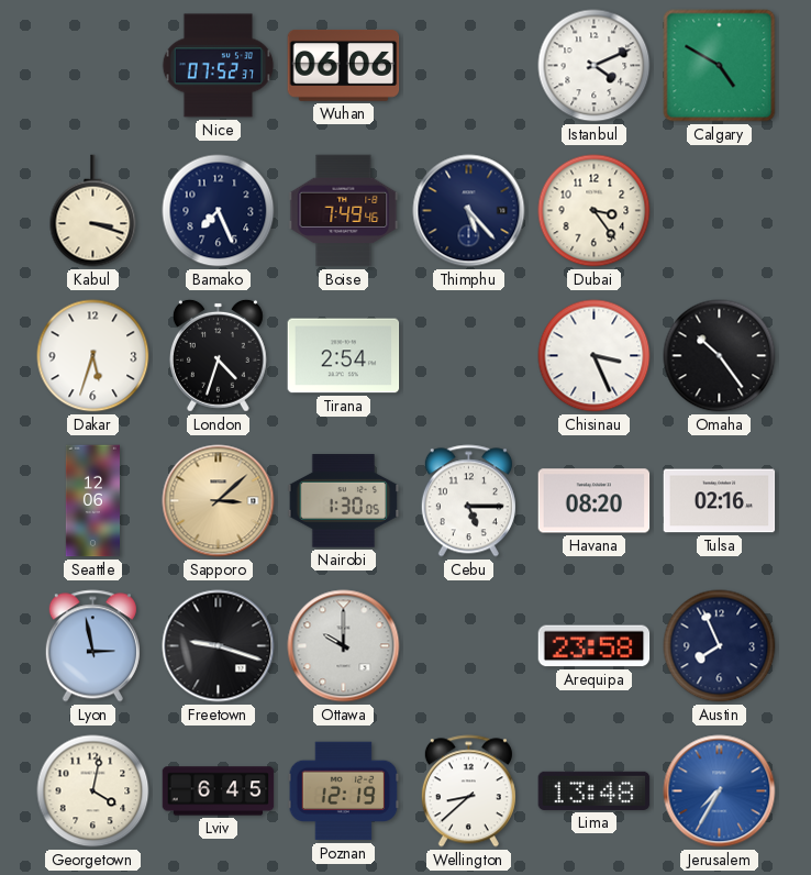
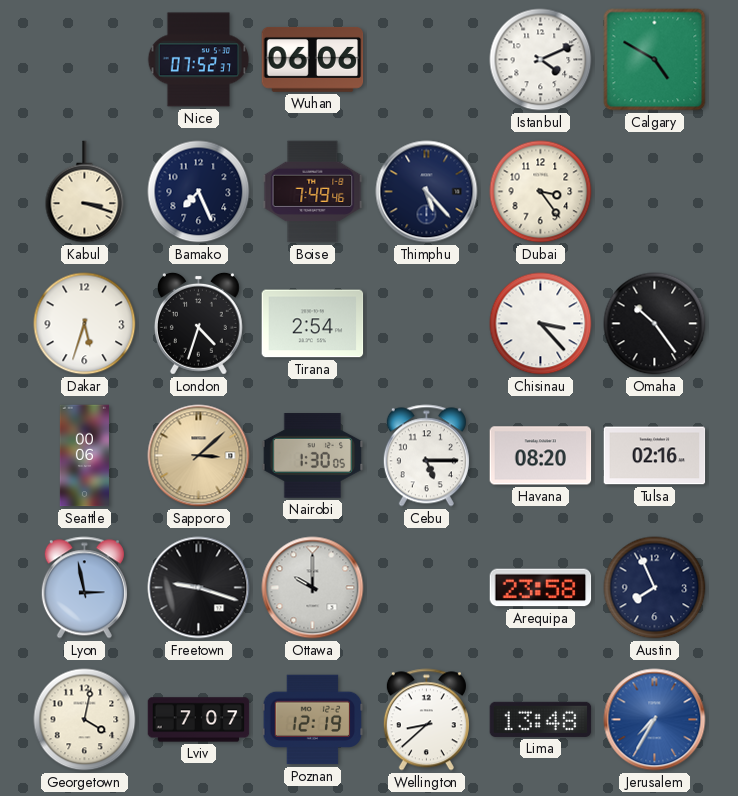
Chisinau: 3:26 -> 3:23 (541, 324)
Seattle: 12:06 -> 00:06 (84, 456)
Lviv: 6:45 -> 7:07 (199, 720)
